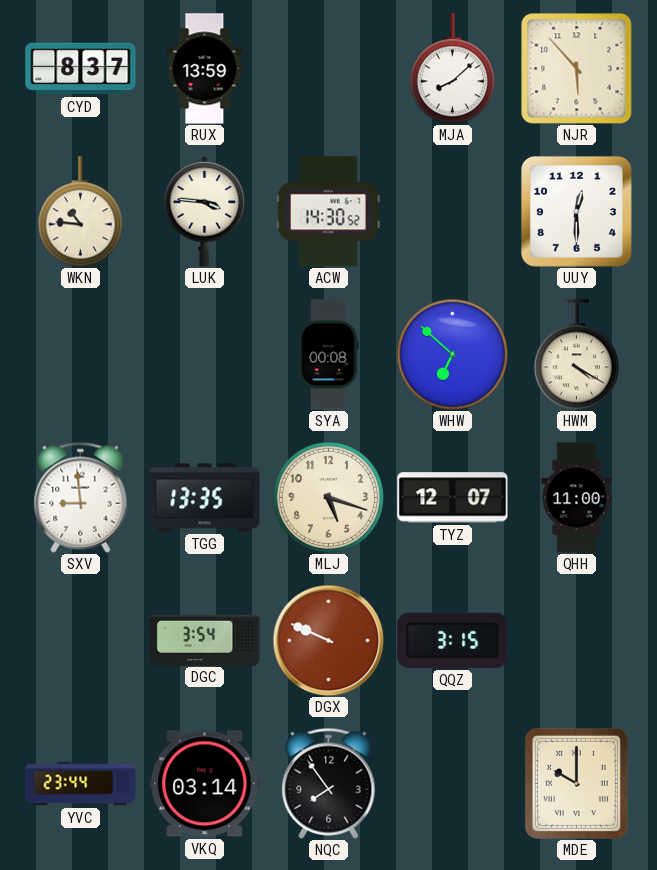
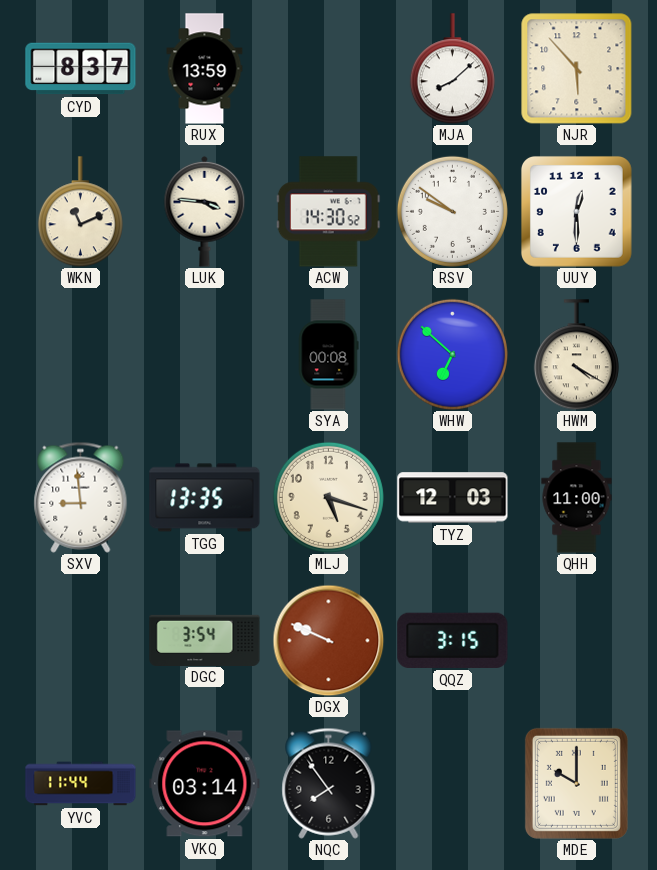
WKN: 10:46 -> 11:11 (80, 212)
RSV: none -> 9:51 (452, 211)
TYZ: 12:07 -> 12:03 (453, 498)
YVC: 23:44 -> 11:44 (81, 784)
